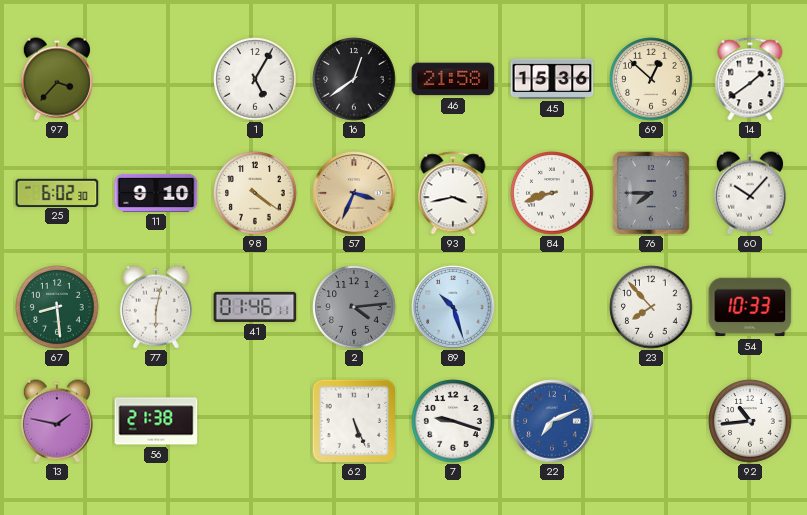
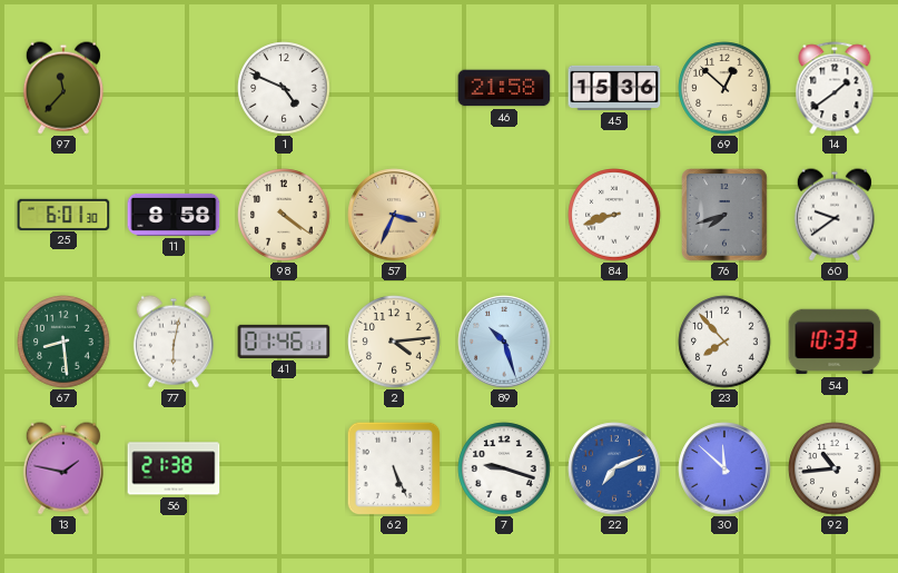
97: 3:37 -> 11:37 (63, 88)
1: 5:05 -> 4:49 (284, 88)
16: 12:39 -> none (354, 79)
25: 6:02 -> 6:01 (63, 214)
11: 9:10 -> 8:58 (174, 215)
93: 3:43 -> none (453, 193)
76: 7:45 -> 7:42 (724, 215)
60: 10:07 -> 9:39 (835, 215)
2 dial: grey -> cream (394, 342)
30: none -> 11:52 (724, 468)
